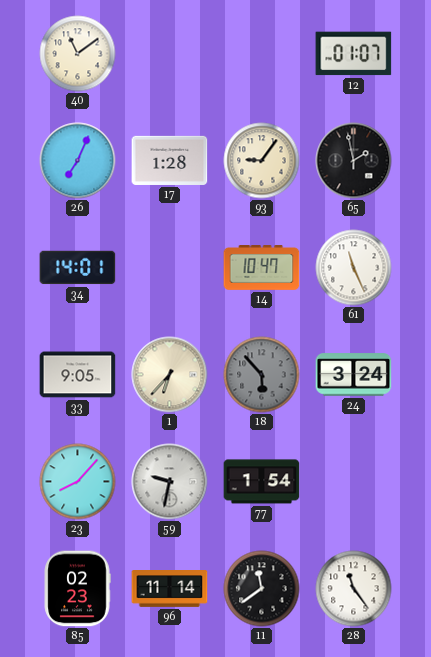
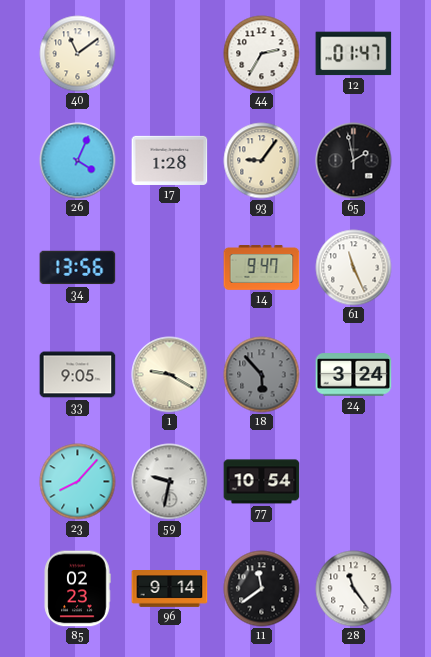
44: none -> 2:35 (262, 54)
12: 01:07 -> 01:47 (354, 54)
26: 7:04 -> 4:04 (78, 161)
34: 14:01 -> 13:56 (78, 268)
14: 10:47 -> 9:47 (262, 268)
1: 6:37 -> 9:20 (170, 375)
77: 1:54 -> 10:54 (262, 482)
96: 11:14 -> 9:14 (170, 589)
